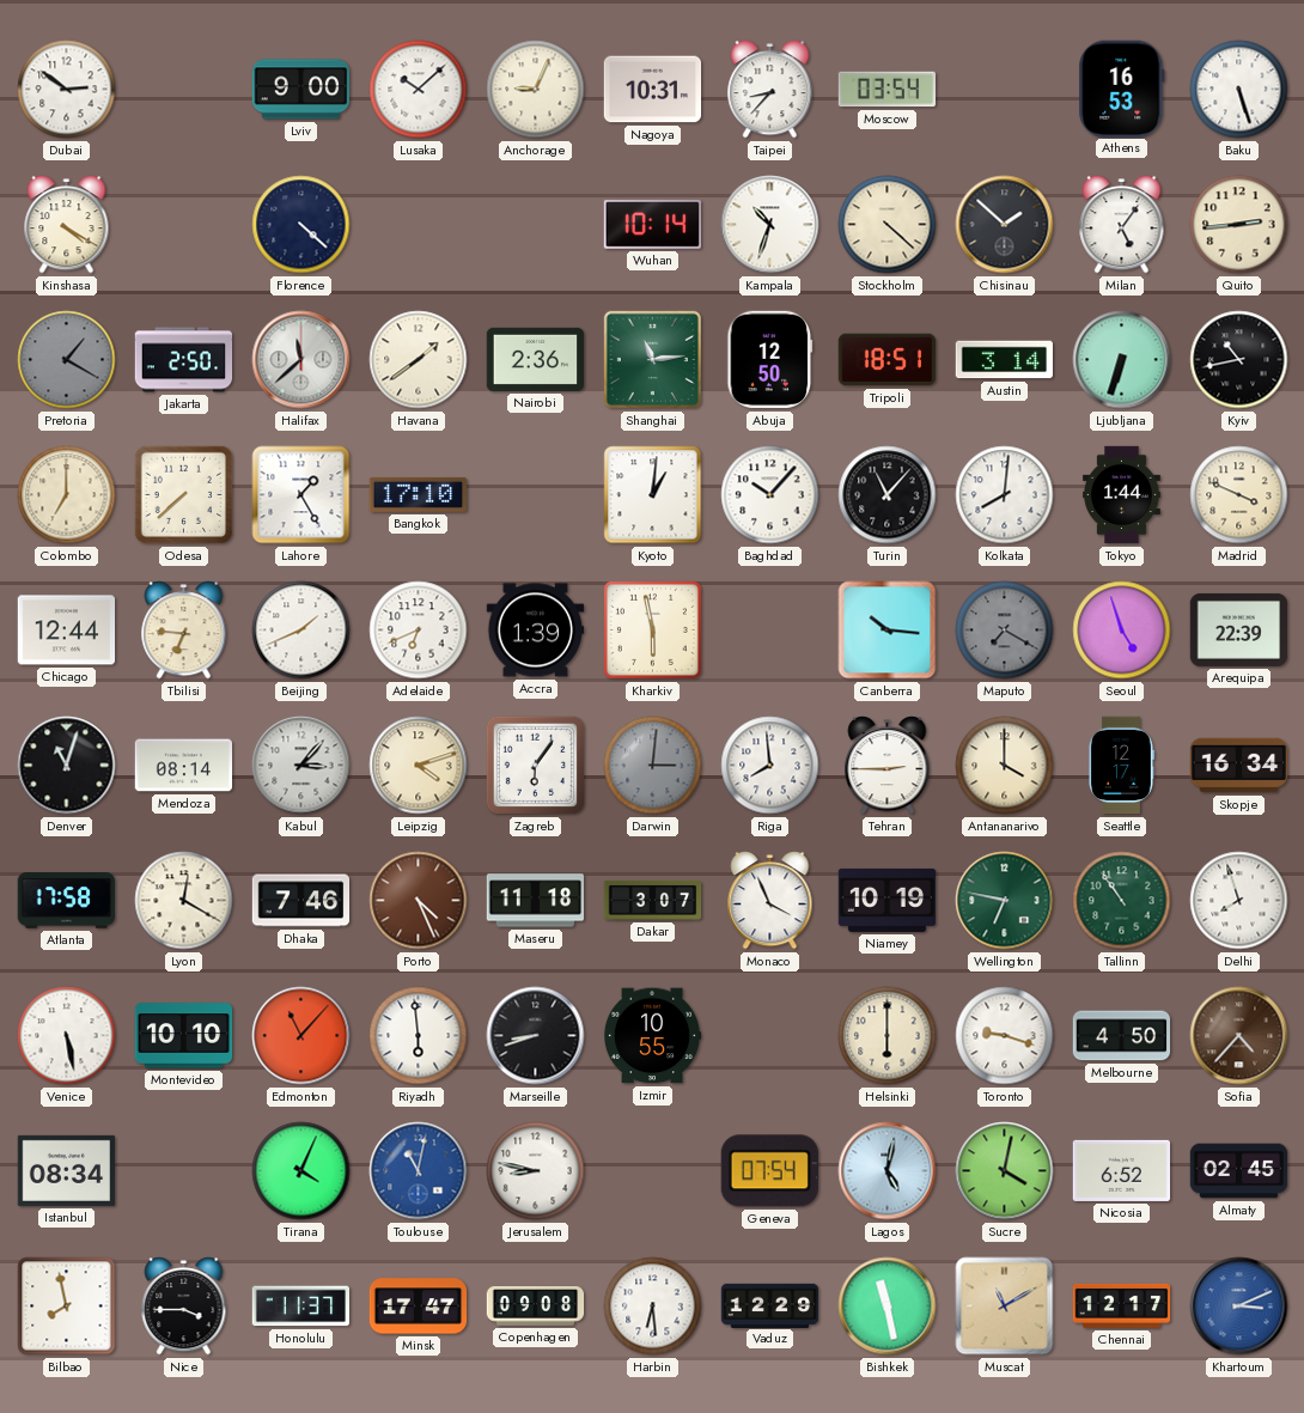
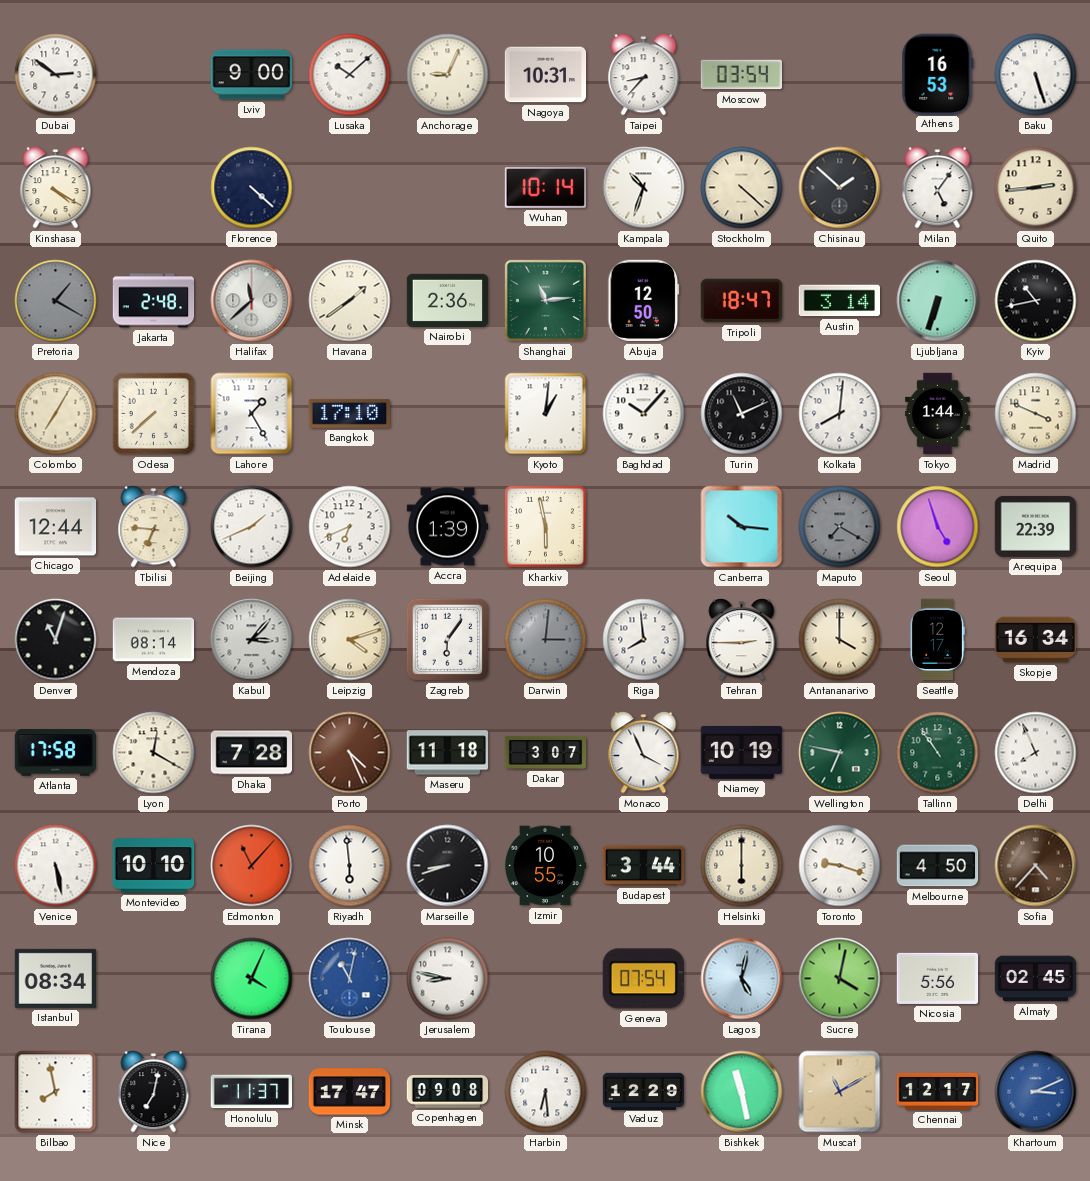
Jakarta: 2:50 -> 2:48 (154, 301)
Tripoli: 18:51 -> 18:47 (742, 301)
Colombo: 7:00 -> 7:05 (56, 414)
Turin: 11:07 -> 11:11 (742, 414)
Dhaka: 7:46 -> 7:28 (252, 753)
Delhi: 7:57 -> 7:56 (1036, 753)
Budapest: none -> 3:44 (644, 866)
Nicosia: 6:52 -> 5:56 (938, 978)
Nice: 3:45 -> 7:02 (154, 1092)
